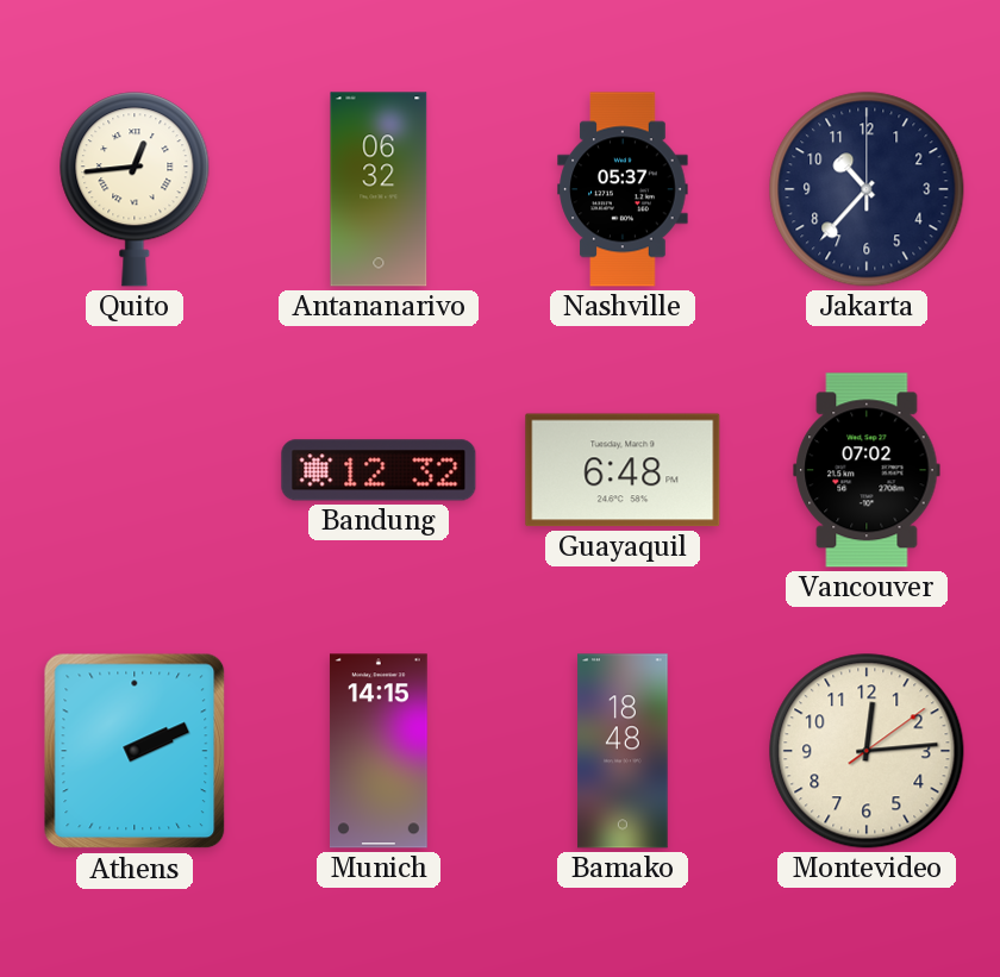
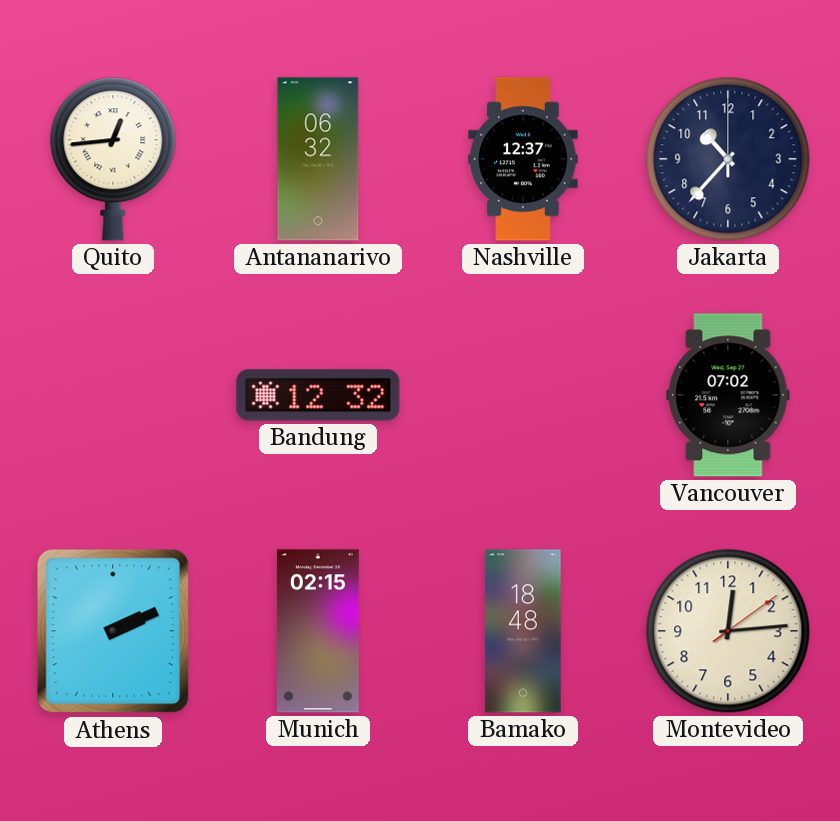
Nashville: 05:37 -> 12:37 (523, 159)
Guayaquil: 6:48 -> none (623, 470)
Munich: 14:15 -> 02:15 (318, 631)
